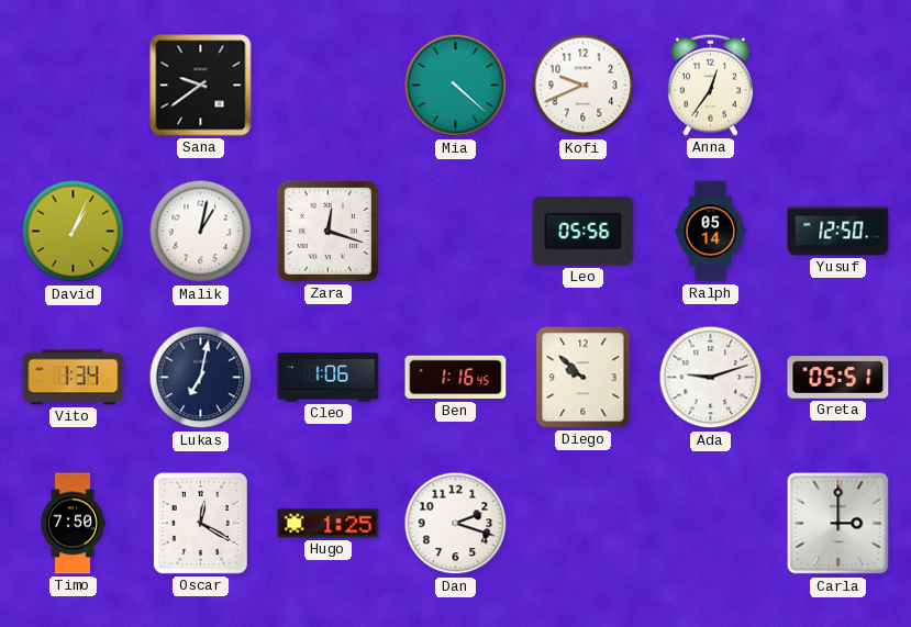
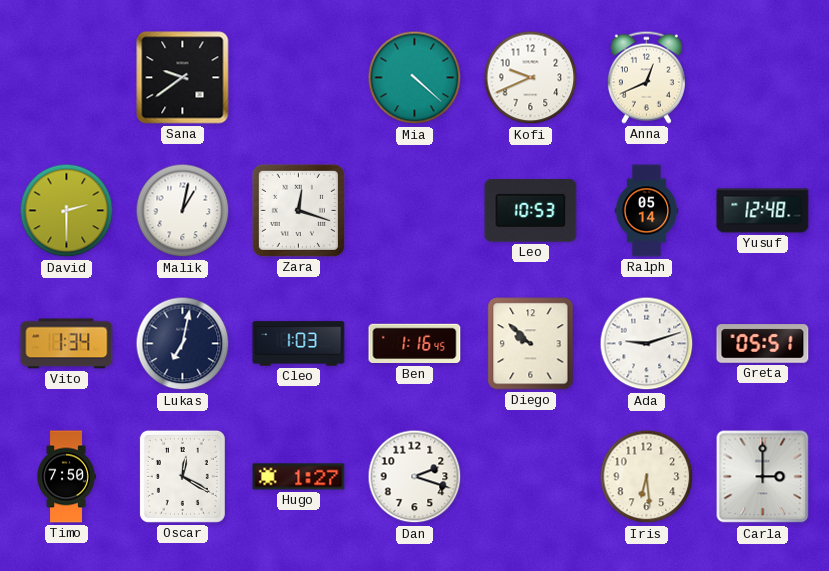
Anna: 12:36 -> 12:41 (646, 77)
David: 1:04 -> 2:30 (67, 211)
Leo: 05:56 -> 10:53 (531, 211)
Yusuf: 12:50 -> 12:48 (763, 211)
Cleo: 1:06 -> 1:03 (299, 344)
Hugo: 1:25 -> 1:27 (299, 477)
Iris: none -> 6:29 (647, 477)
